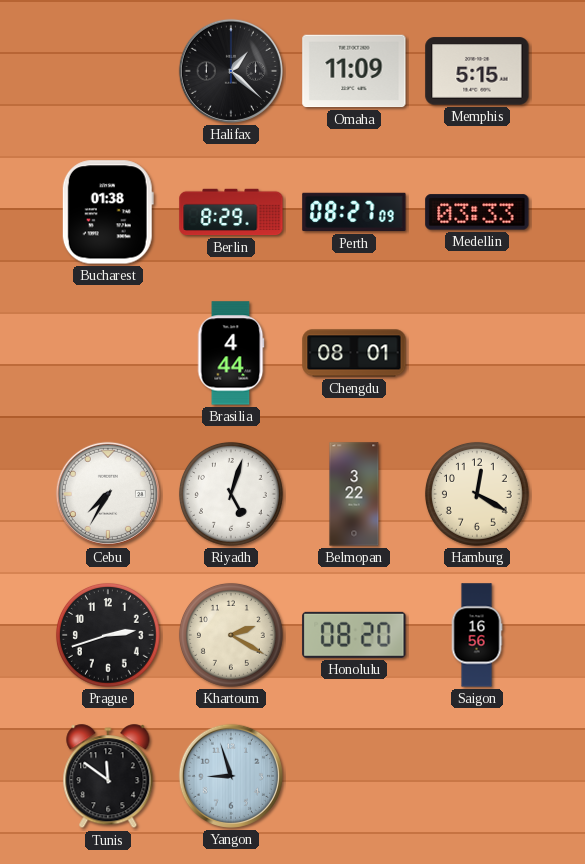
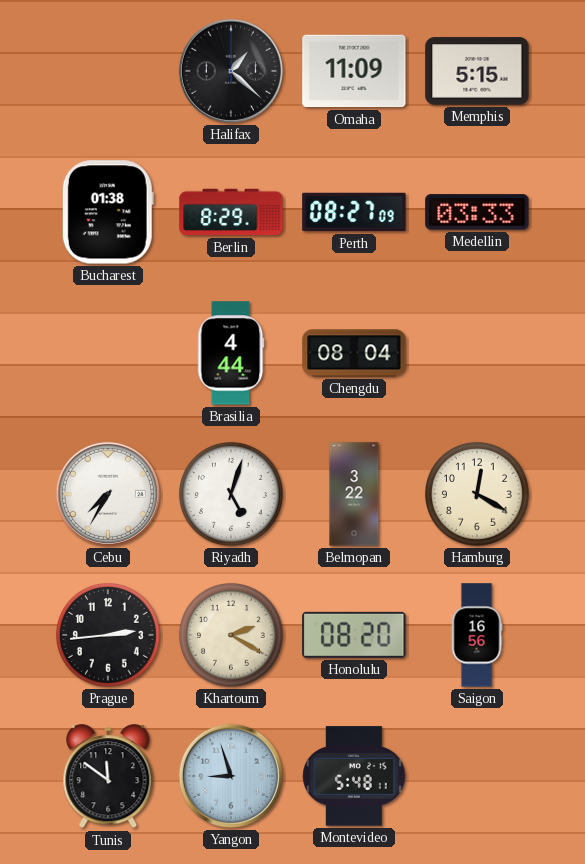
Chengdu: 08:01 -> 08:04 (354, 353)
Prague: 2:42 -> 2:44 (108, 635)
Montevideo: none -> 5:48 (354, 776)
